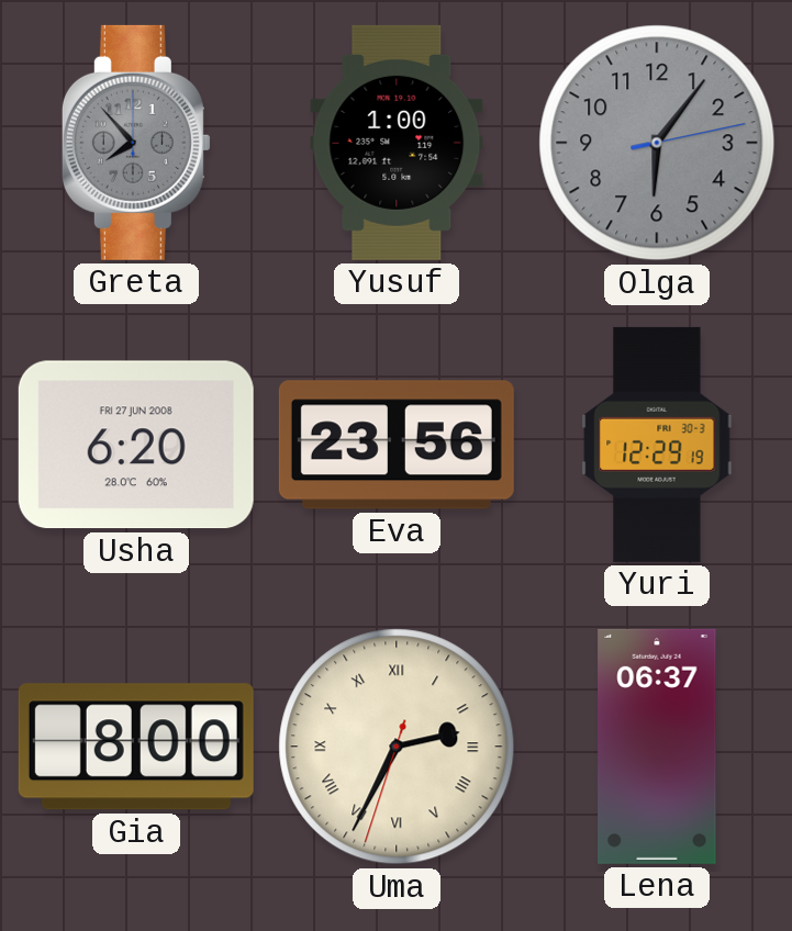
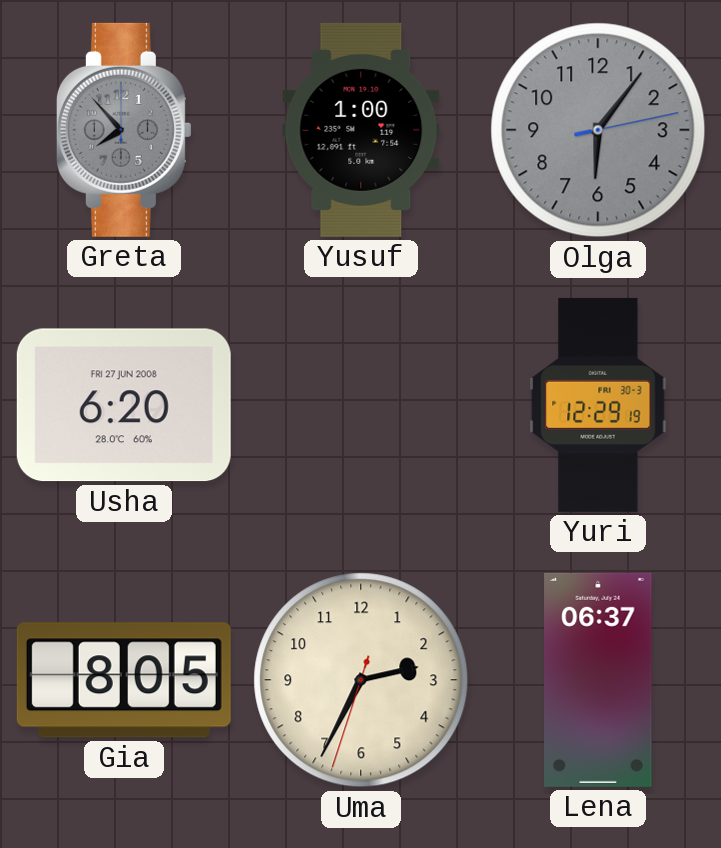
Eva: 23:56 -> none (397, 445)
Gia: 8:00 -> 8:05 (124, 680)
Uma numerals: Roman -> Arabic (361, 680)
